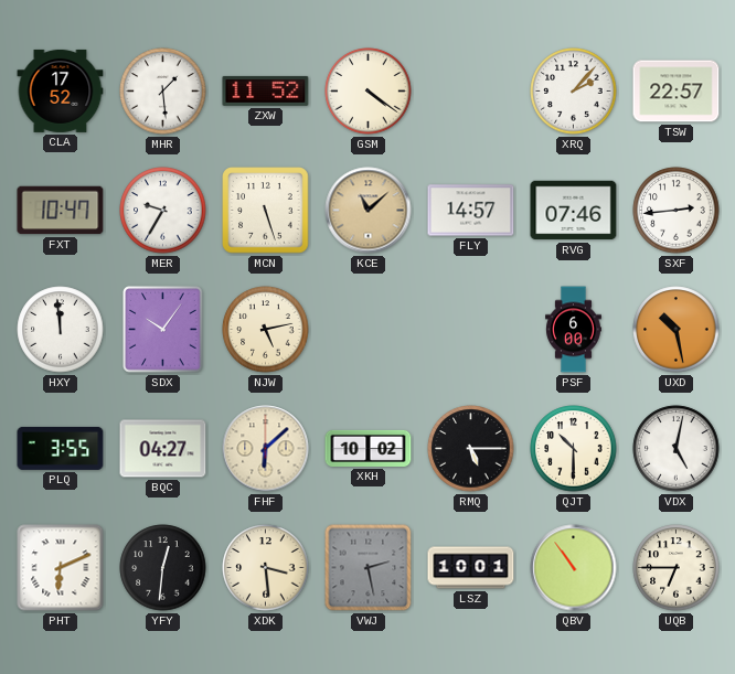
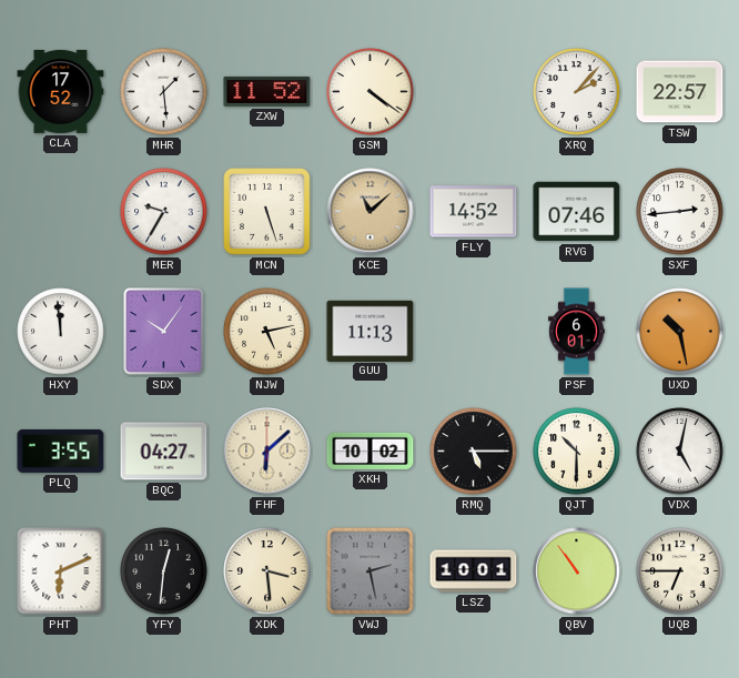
FXT: 10:47 -> none (61, 211)
FLY: 14:57 -> 14:52 (474, 212)
GUU: none -> 11:13 (371, 331)
PSF: 6:00 -> 6:01 (577, 332)
